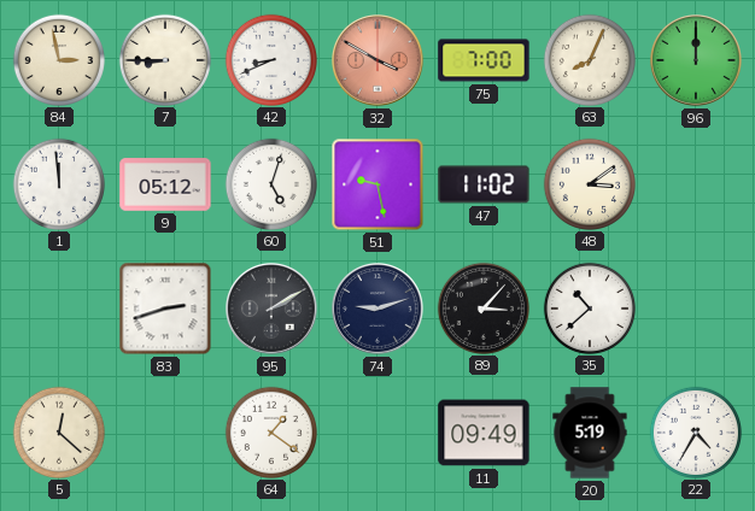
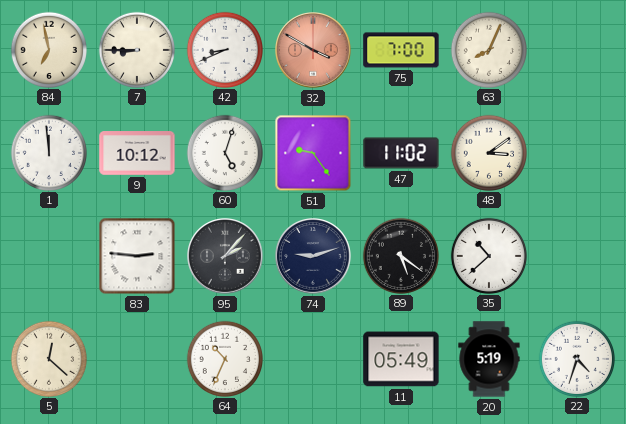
84: 2:58 -> 6:58 (48, 49)
96: 12:00 -> none (697, 61)
9: 05:12 -> 10:12 (137, 153)
51: 9:28 -> 9:24 (313, 153)
83: 2:42 -> 2:46 (137, 256)
95: 2:10 -> 2:07 (226, 257)
89: 3:07 -> 5:21 (400, 255)
64: 1:21 -> 10:34 (224, 358)
11: 09:49 -> 05:49 (401, 359)
22: 4:35 -> 4:33 (576, 358)
